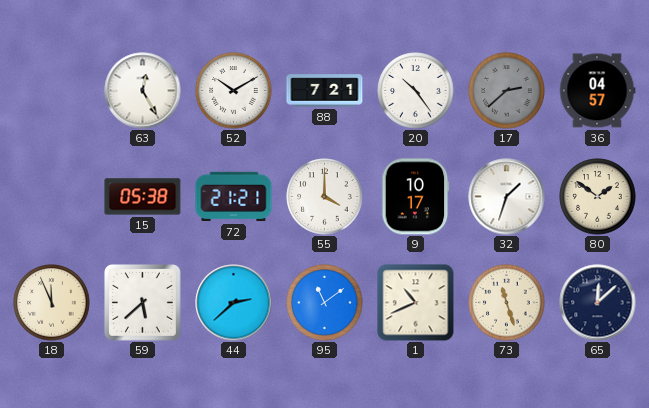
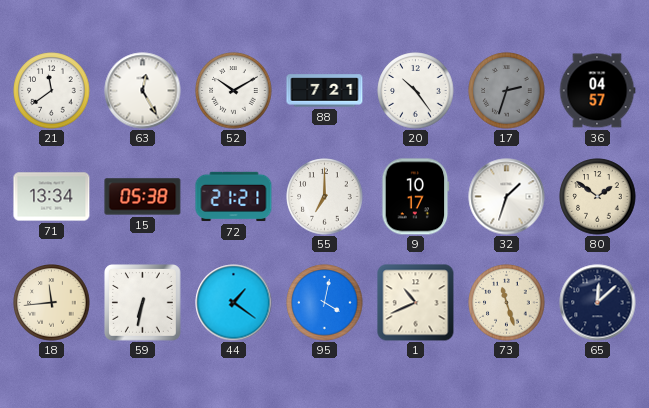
21: none -> 11:39 (52, 91)
17: 2:38 -> 2:33 (507, 91)
71: none -> 13:34 (52, 197)
55: 4:00 -> 7:00 (325, 197)
18: 11:56 -> 11:44 (52, 303)
59: 5:38 -> 6:32 (143, 303)
44: 2:38 -> 1:21 (234, 303)
95: 11:09 -> 4:02 (325, 303)
